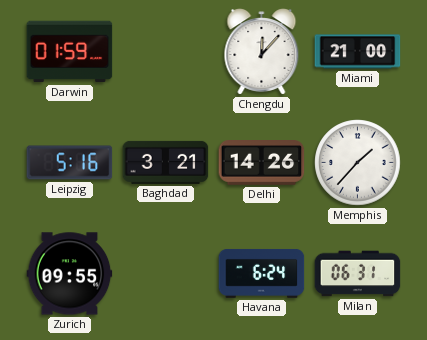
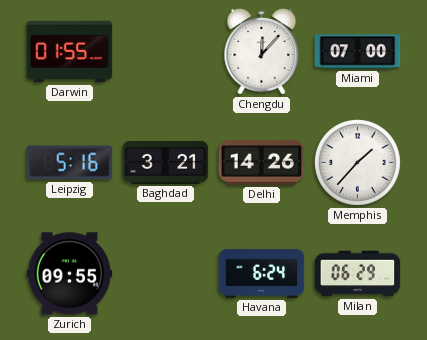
Darwin: 01:59 -> 01:55 (70, 52)
Miami: 21:00 -> 07:00 (358, 52)
Milan: 06:31 -> 06:29 (358, 274)
